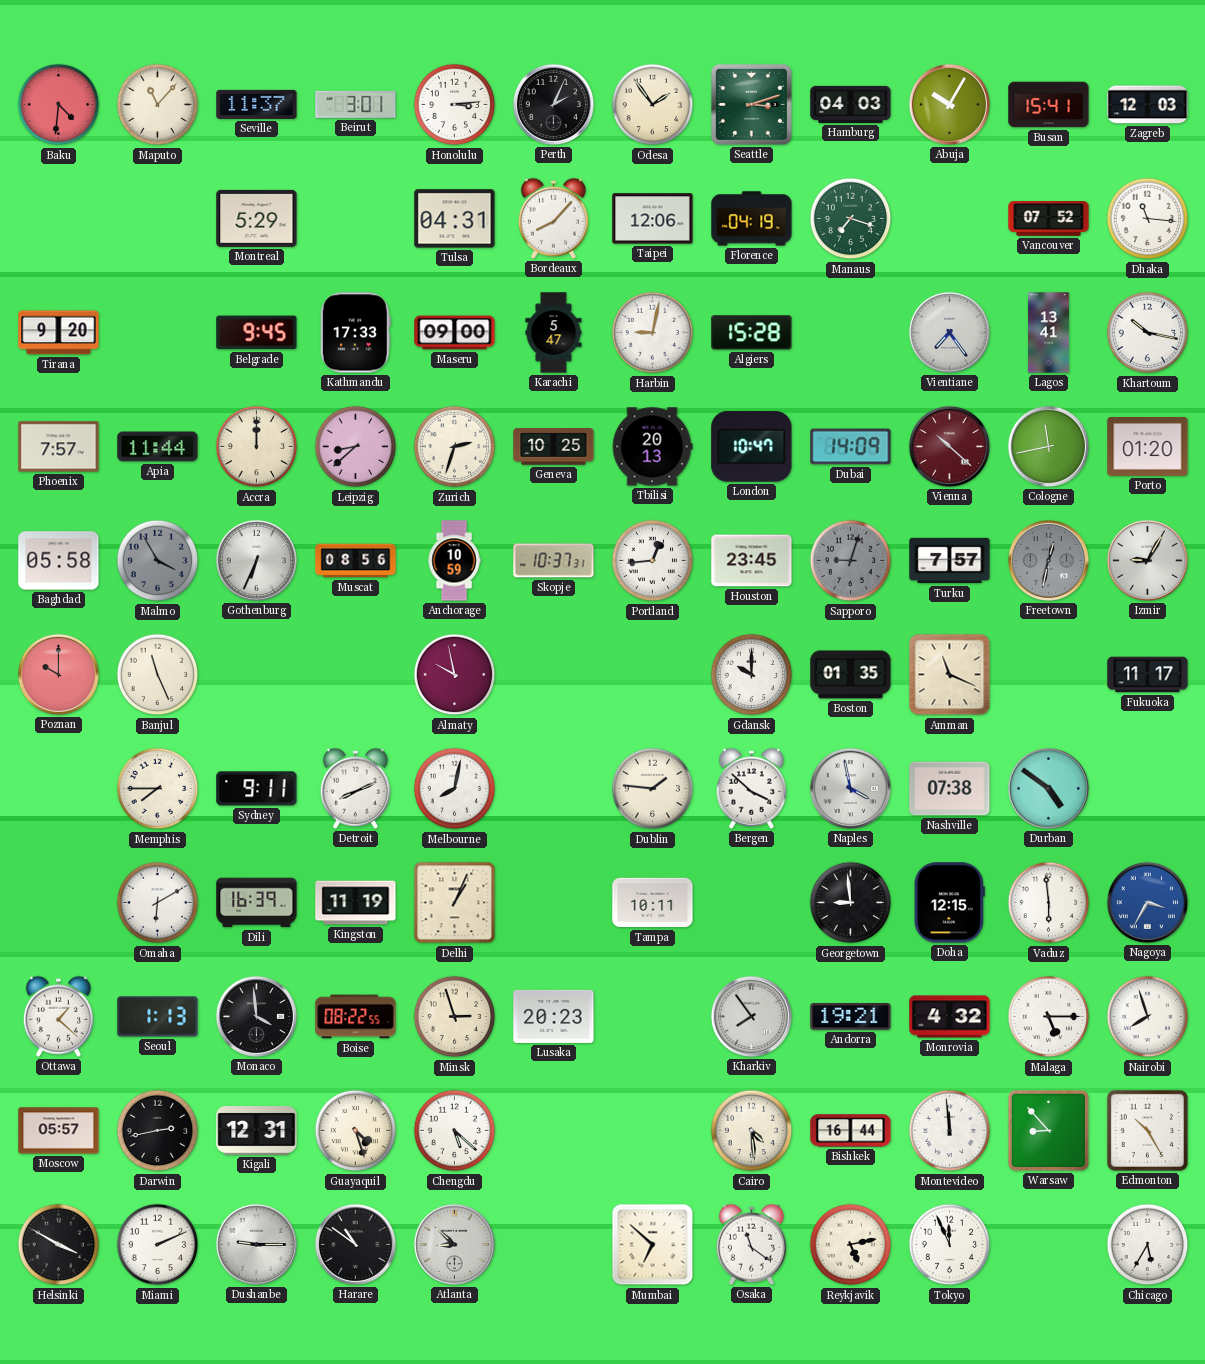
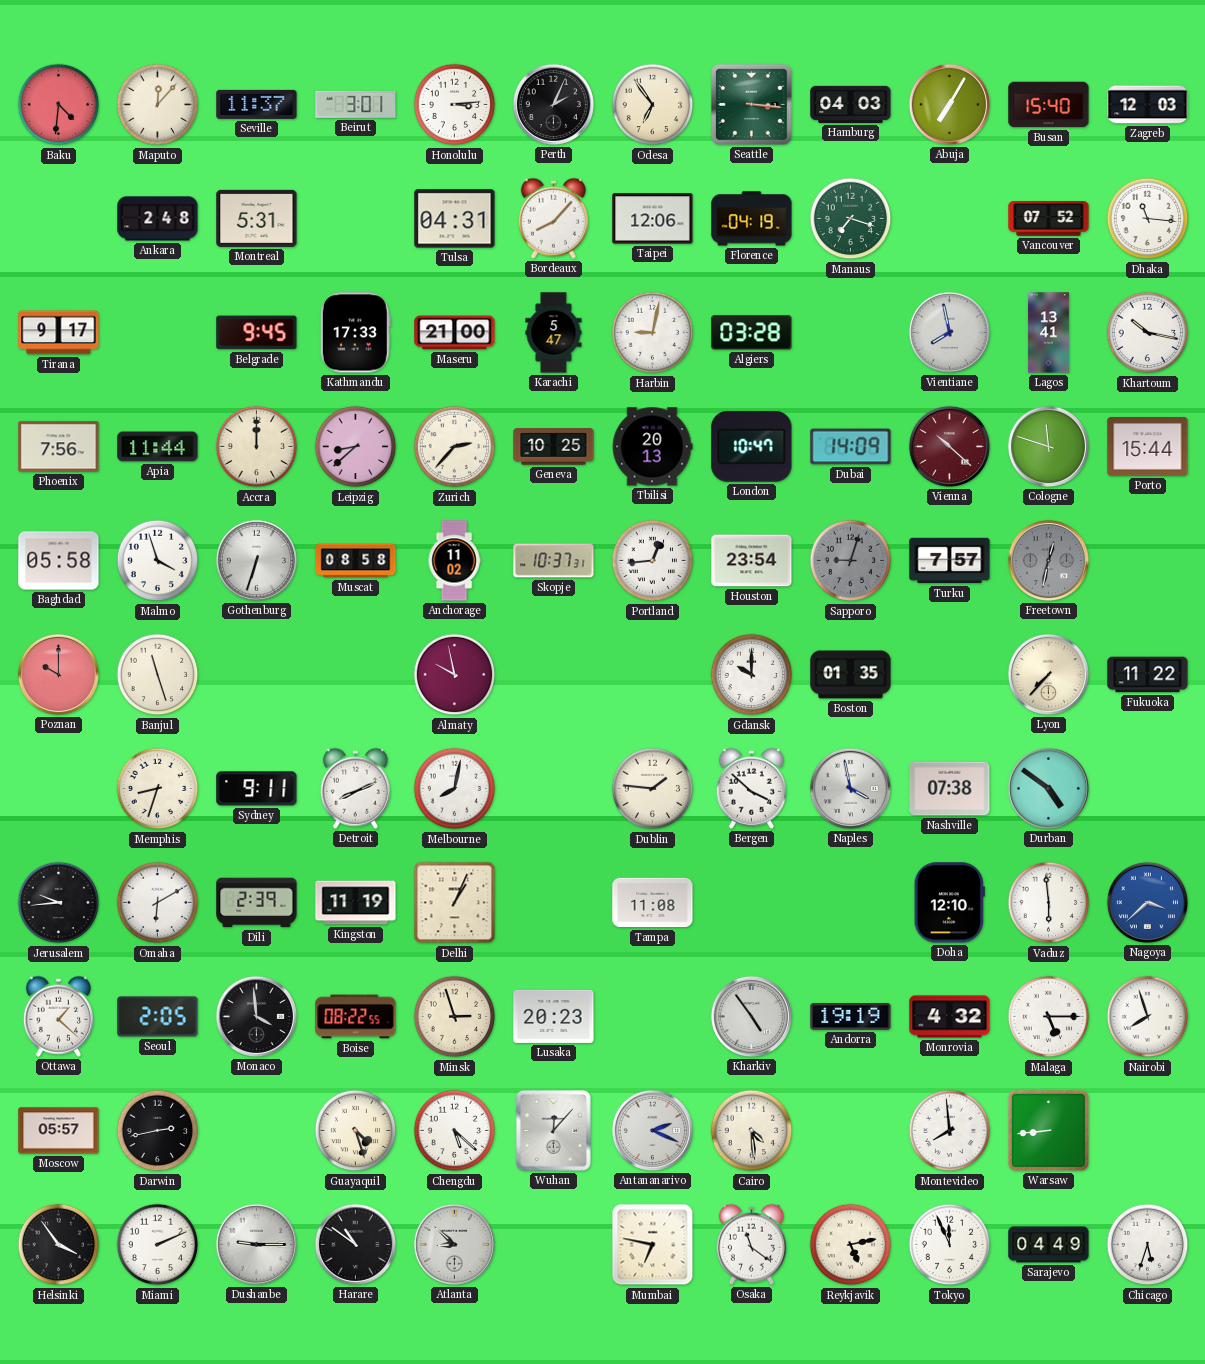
Maputo: 11:07 -> 12:07 (158, 105)
Odesa: 1:54 -> 6:54 (653, 105)
Seattle: 3:12 -> 3:16 (751, 104)
Abuja: 10:05 -> 7:05 (949, 104)
Busan: 15:41 -> 15:40 (1049, 105)
Ankara: none -> 2:48 (158, 219)
Montreal: 5:29 -> 5:31 (257, 218)
Tirana: 9:20 -> 9:17 (59, 333)
Maseru: 09:00 -> 21:00 (455, 333)
Algiers: 15:28 -> 03:28 (752, 333)
Vientiane: 7:24 -> 7:58 (949, 332)
Phoenix: 7:57 -> 7:56 (59, 447)
Zurich: 2:33 -> 2:37 (455, 447)
Cologne: 11:43 -> 11:48 (1048, 446)
Porto: 01:20 -> 15:44 (1148, 446)
Malmo: 3:55 -> 3:57 (158, 561)
Malmo dial: grey -> white (158, 561)
Gothenburg: 6:34 -> 6:33 (256, 560)
Muscat: 08:56 -> 08:58 (356, 561)
Anchorage: 10:59 -> 11:02 (454, 561)
Houston: 23:45 -> 23:54 (752, 561)
Izmir: 9:05 -> none (1147, 560)
Banjul: 11:26 -> 11:27 (158, 675)
Amman: 11:19 -> none (950, 675)
Lyon: none -> 7:37 (1048, 674)
Fukuoka: 11:17 -> 11:22 (1148, 675)
Memphis: 7:45 -> 8:33 (158, 789)
Jerusalem: none -> 9:44 (59, 903)
Dili: 16:39 -> 2:39 (257, 903)
Tampa: 10:11 -> 11:08 (653, 903)
Georgetown: 8:59 -> none (851, 903)
Doha: 12:15 -> 12:10 (949, 903)
Nagoya: 3:35 -> 3:38 (1147, 902)
Seoul: 1:13 -> 2:05 (158, 1017)
Kharkiv: 7:54 -> 4:54 (751, 1016)
Andorra: 19:21 -> 19:19 (851, 1017)
Kigali: 12:31 -> none (257, 1131)
Wuhan: none -> 12:07 (554, 1131)
Antananarivo: none -> 2:19 (652, 1130)
Bishkek: 16:44 -> none (851, 1131)
Montevideo: 11:59 -> 7:59 (950, 1131)
Warsaw: 8:53 -> 8:44 (1048, 1130)
Edmonton: 10:25 -> none (1147, 1130)
Helsinki: 3:50 -> 3:54 (59, 1245)
Mumbai: 6:52 -> 6:47 (653, 1245)
Sarajevo: none -> 04:49 (1049, 1245)
Chicago: 5:35 -> 5:33 (1148, 1245)
